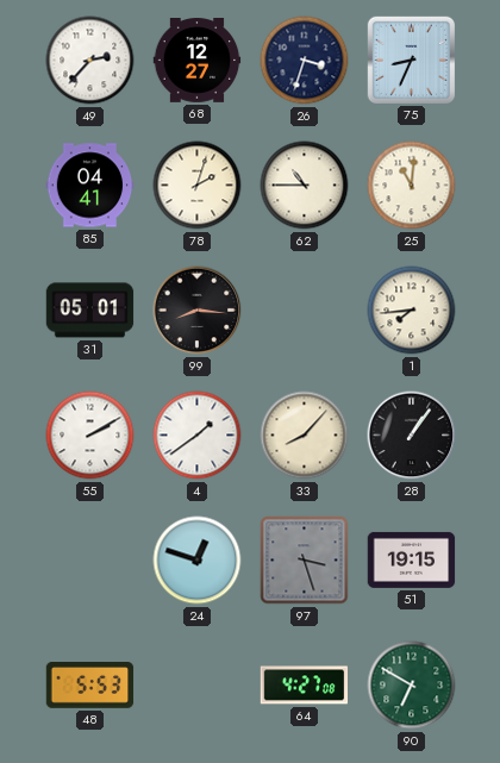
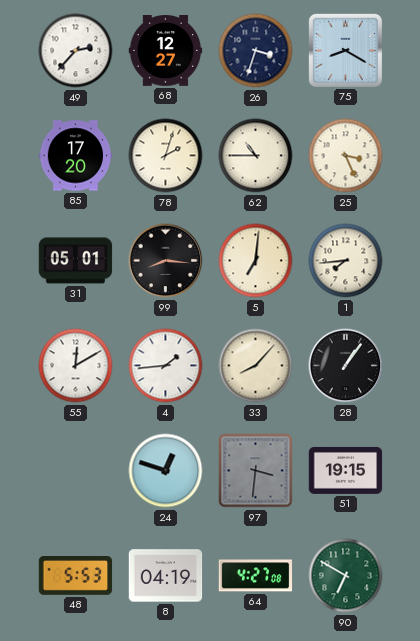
75: 8:34 -> 8:20 (345, 50)
85: 04:41 -> 17:20 (76, 156)
25: 11:01 -> 3:26 (346, 156)
5: none -> 7:01 (256, 261)
55: 2:10 -> 12:10 (76, 366)
4: 1:39 -> 1:44 (166, 366)
97: 3:27 -> 3:31 (256, 471)
8: none -> 04:19 (166, 576)
